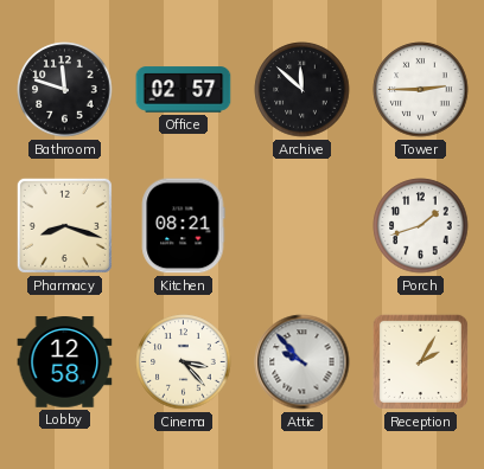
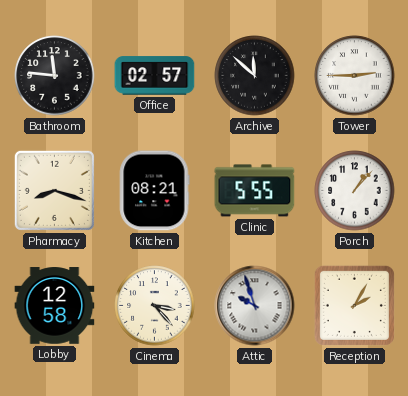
Bathroom: 11:48 -> 11:46 (55, 76)
Clinic: none -> 5:55 (255, 191)
Porch: 1:42 -> 1:07 (355, 191)
Attic: 9:53 -> 9:57 (255, 306)
